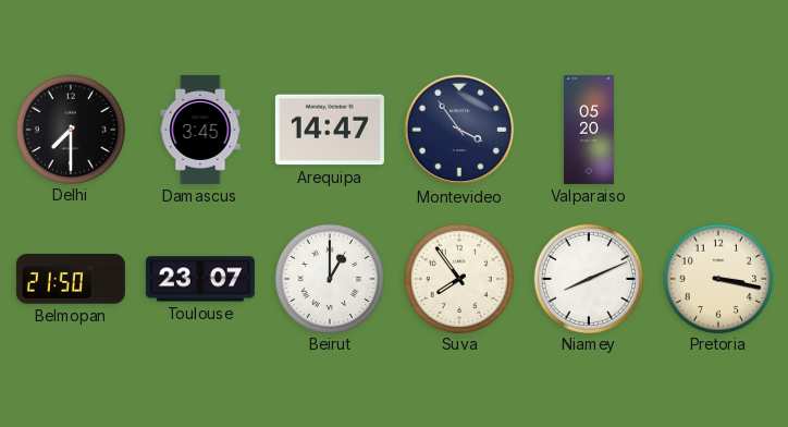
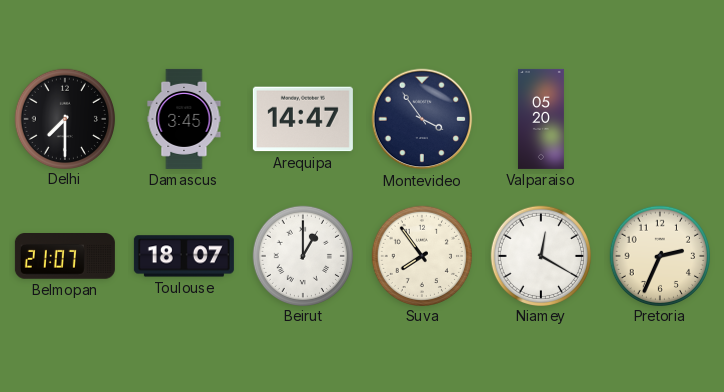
Belmopan: 21:50 -> 21:07 (65, 256)
Toulouse: 23:07 -> 18:07 (184, 256)
Niamey: 8:11 -> 12:20 (540, 255)
Pretoria: 3:17 -> 2:34 (659, 255)
